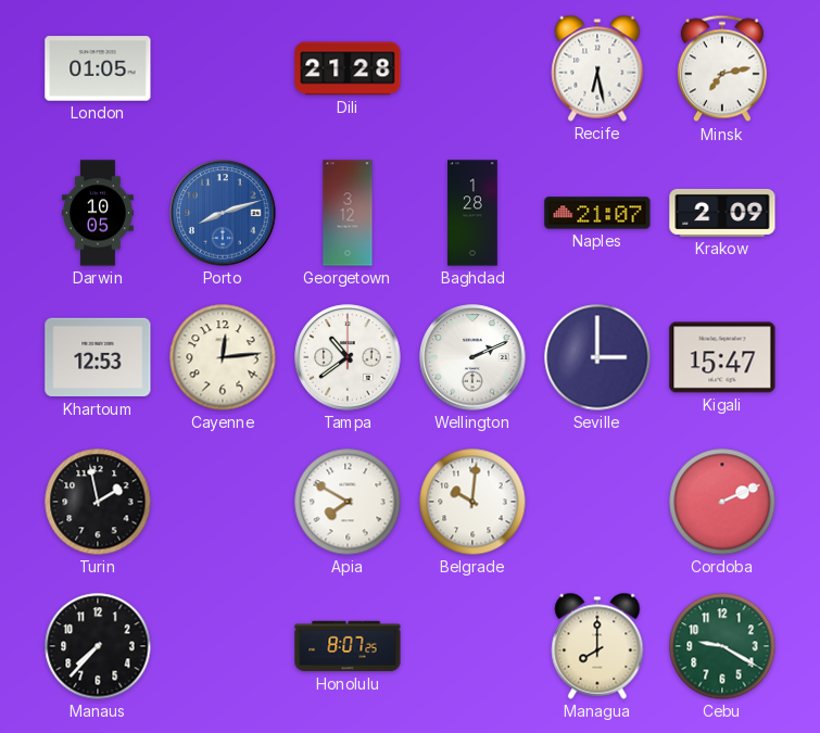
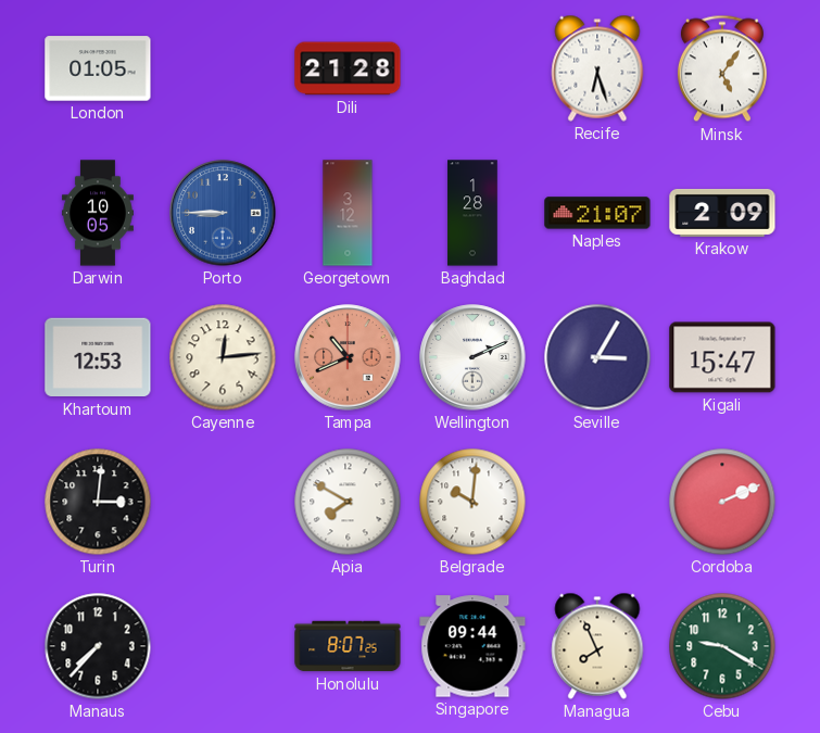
Recife: 6:28 -> 6:27 (597, 68)
Minsk: 7:13 -> 5:06 (722, 68)
Porto: 8:12 -> 8:45 (223, 213)
Tampa: 10:39 -> 10:41 (348, 357)
Tampa dial: white -> salmon (348, 357)
Seville: 3:00 -> 3:05 (597, 357)
Turin: 1:58 -> 3:01 (98, 502)
Singapore: none -> 09:44 (472, 646)
Managua: 8:00 -> 7:56 (597, 646)
